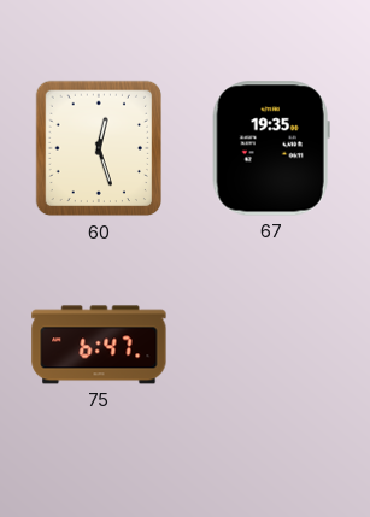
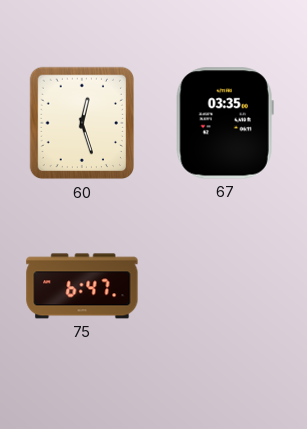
67: 19:35 -> 03:35 (225, 123)
